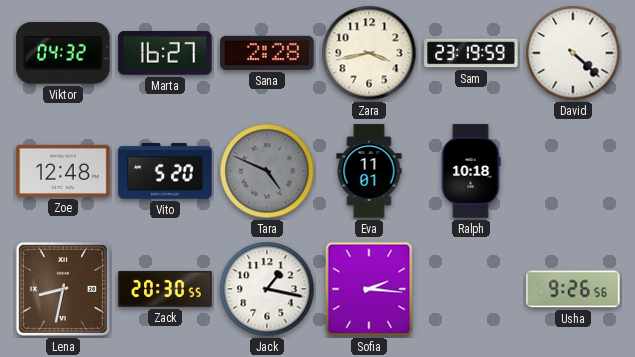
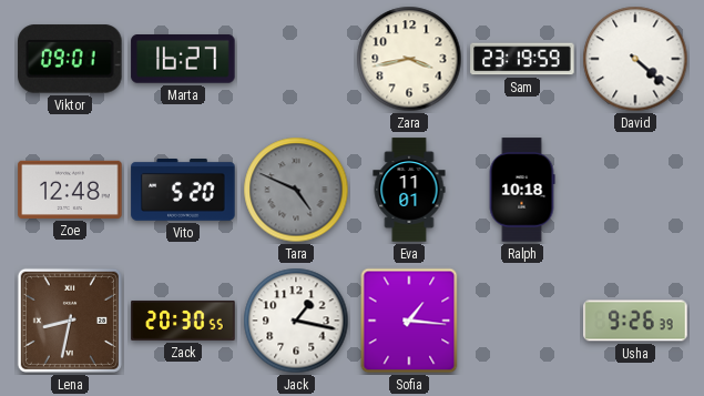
Viktor: 04:32 -> 09:01 (70, 59)
Sana: 2:28 -> none (267, 53)
Sofia: 2:16 -> 1:16 (409, 321)
Usha: 9:26:56 -> 9:26:39 (635, 321)
